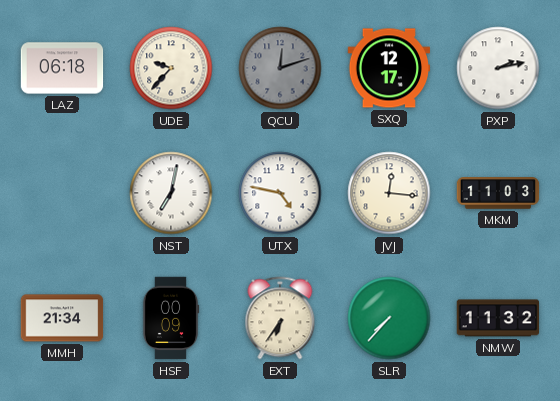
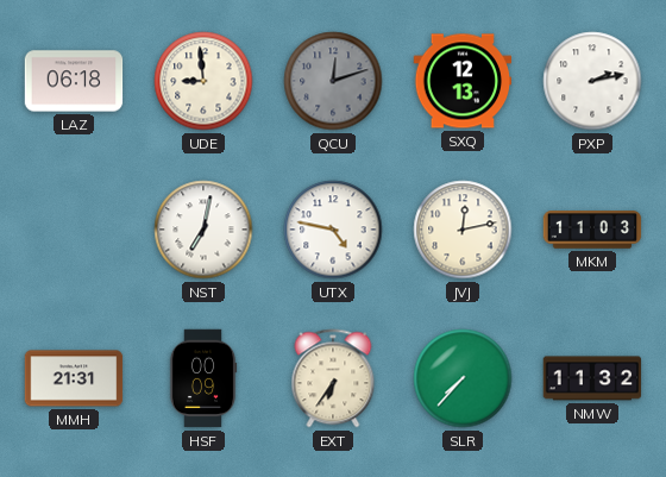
UDE: 9:37 -> 8:59 (203, 81)
SXQ: 12:17 -> 12:13 (463, 81)
JVJ: 12:16 -> 12:13 (463, 230)
MMH: 21:34 -> 21:31 (74, 378)
